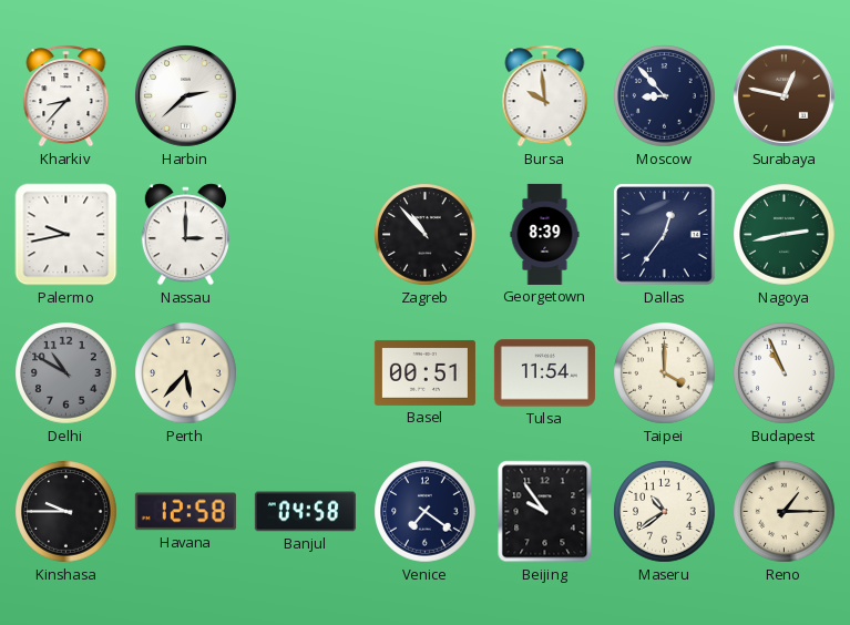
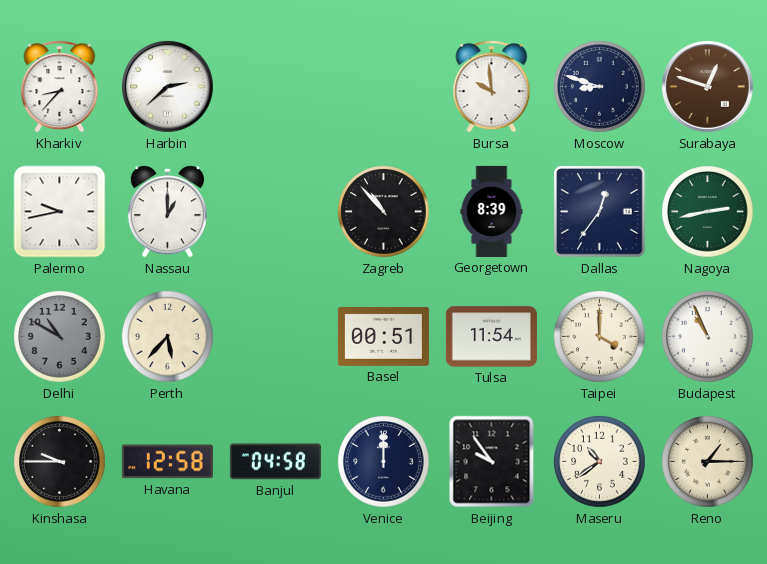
Moscow: 8:53 -> 8:48 (600, 87)
Surabaya: 12:47 -> 12:48 (708, 87)
Nassau: 3:00 -> 1:00 (167, 212)
Venice: 7:21 -> 12:00 (384, 462)
